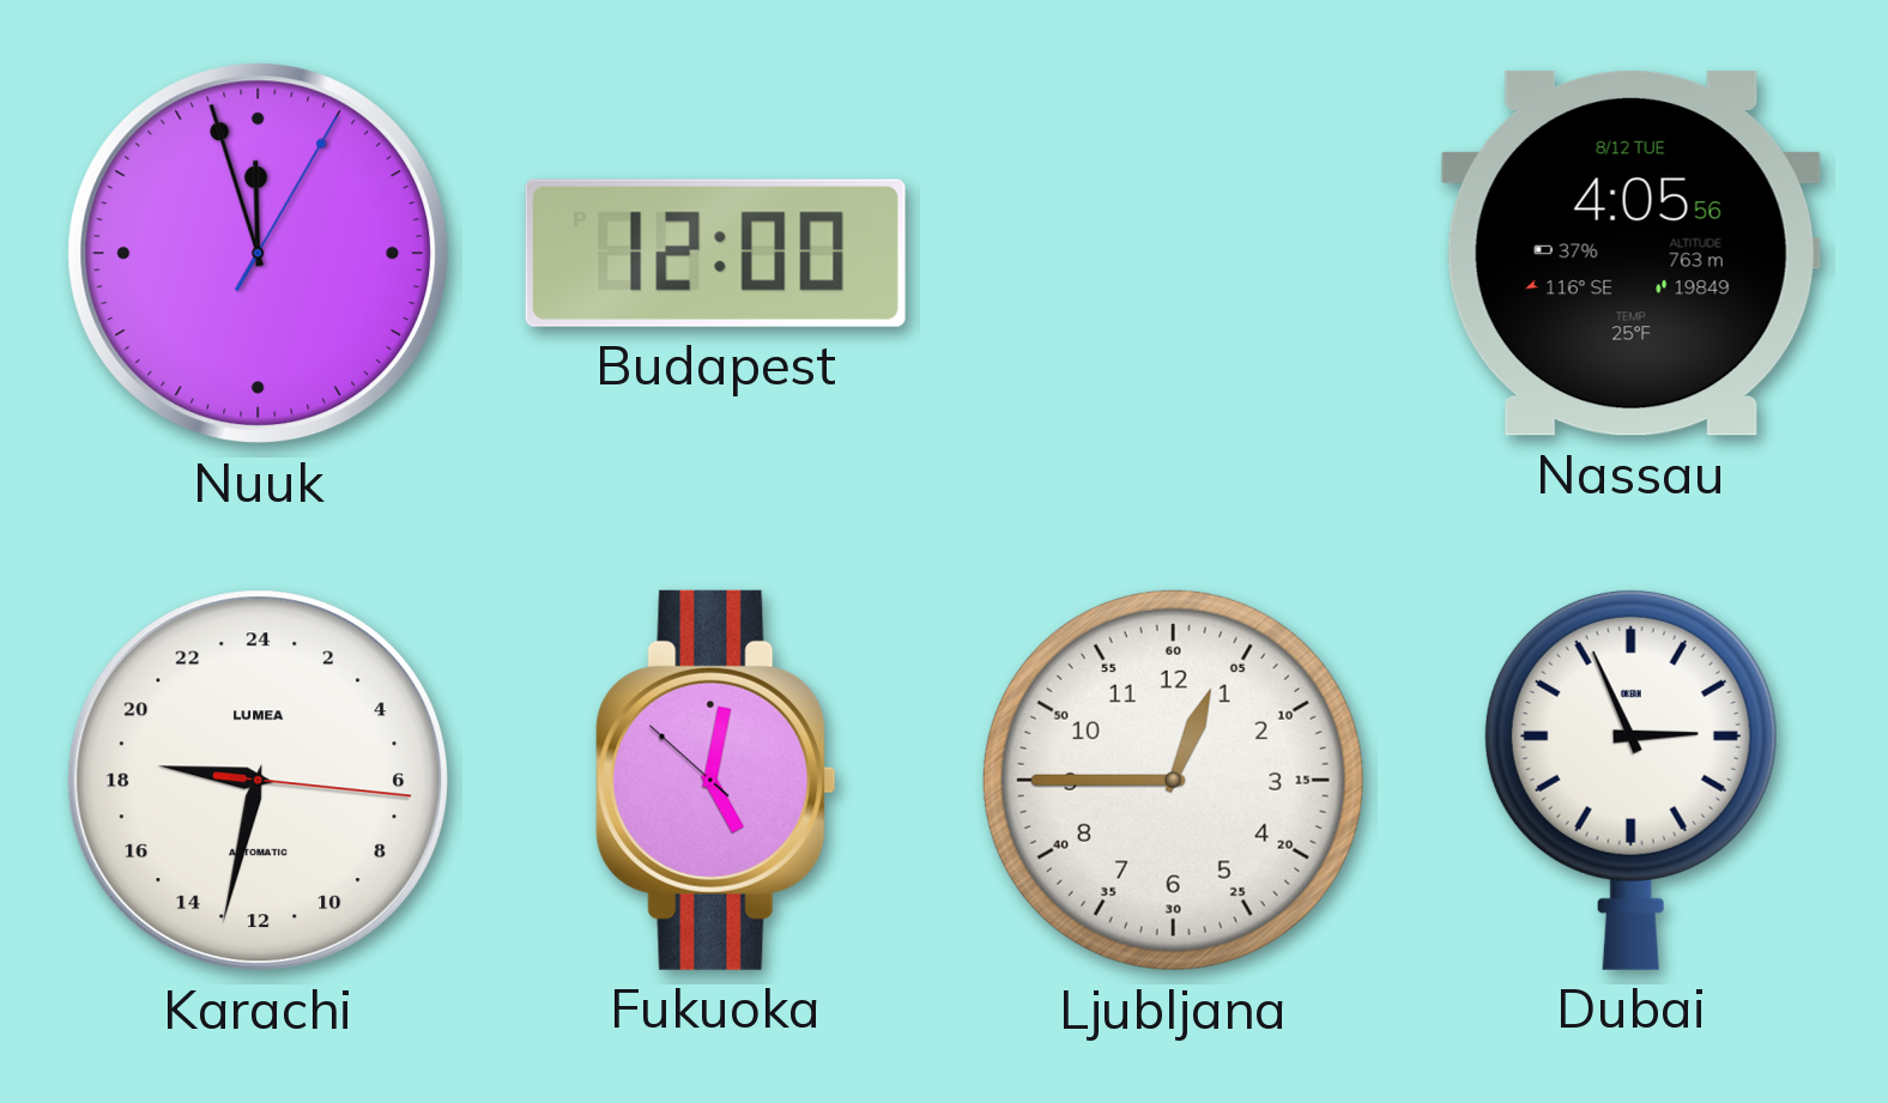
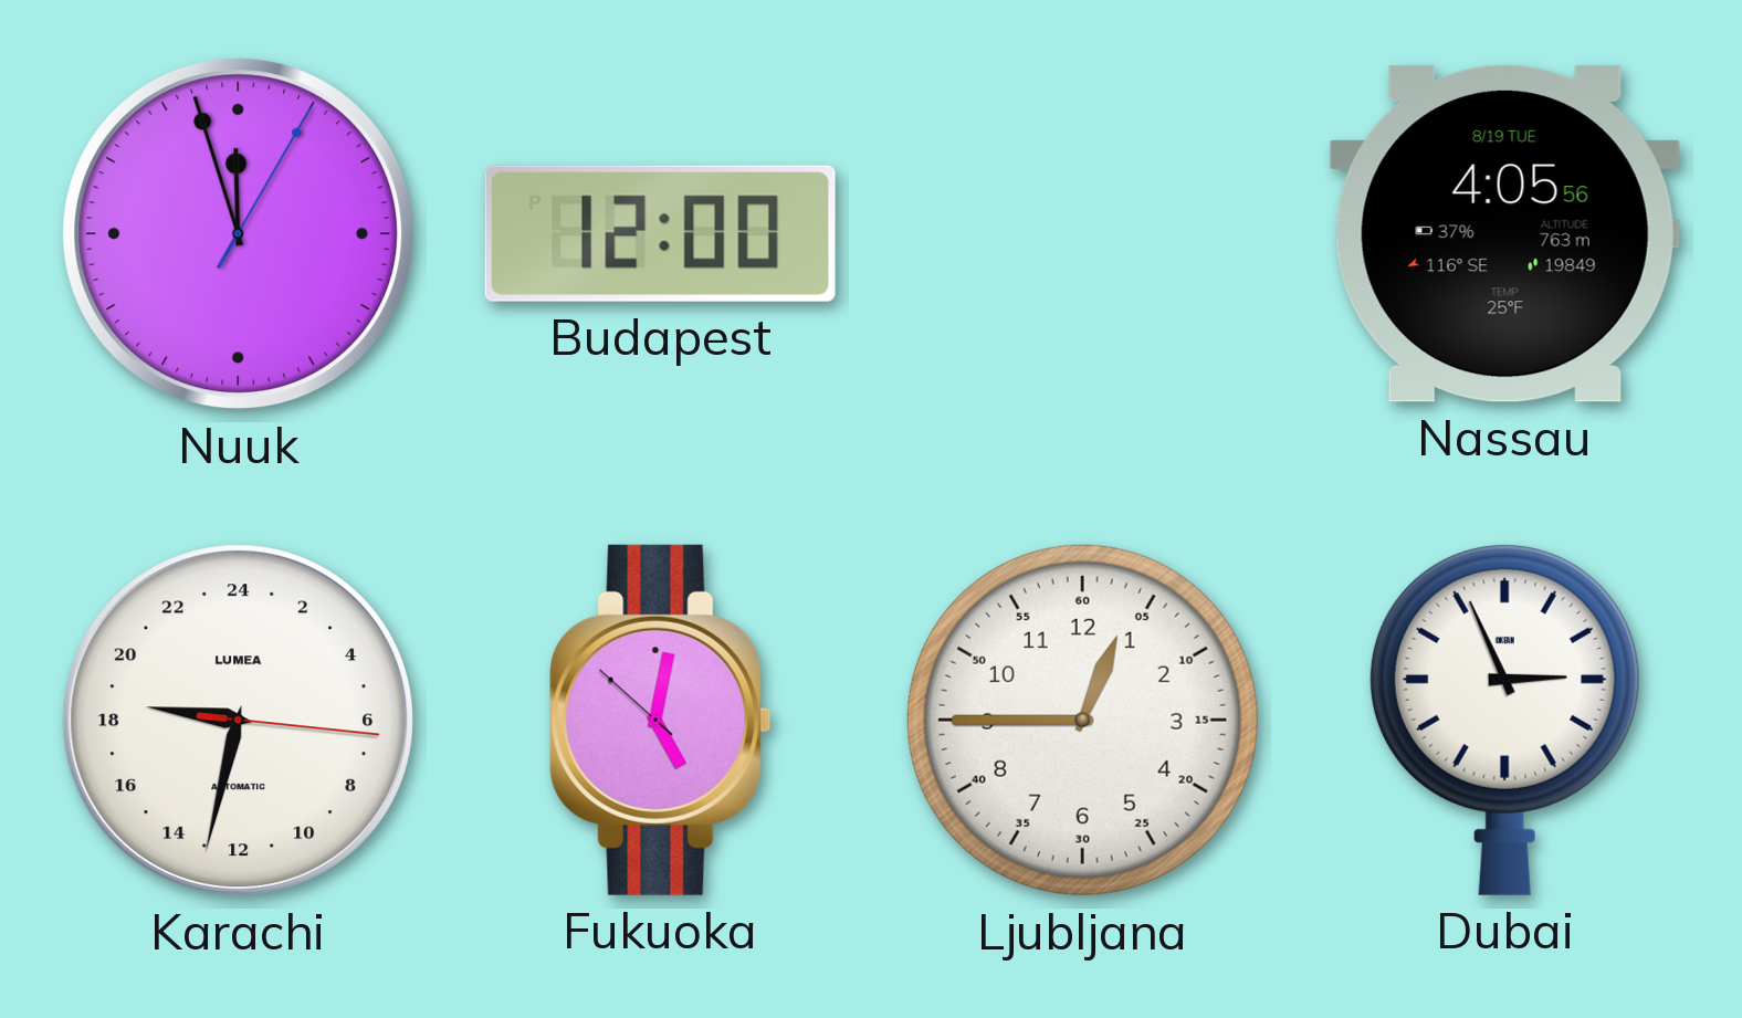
Nassau date: 8/12 TUE -> 8/19 TUE (1504, 233)
